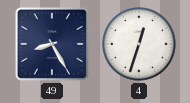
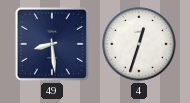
49: 8:25 -> 8:29 (52, 44)
